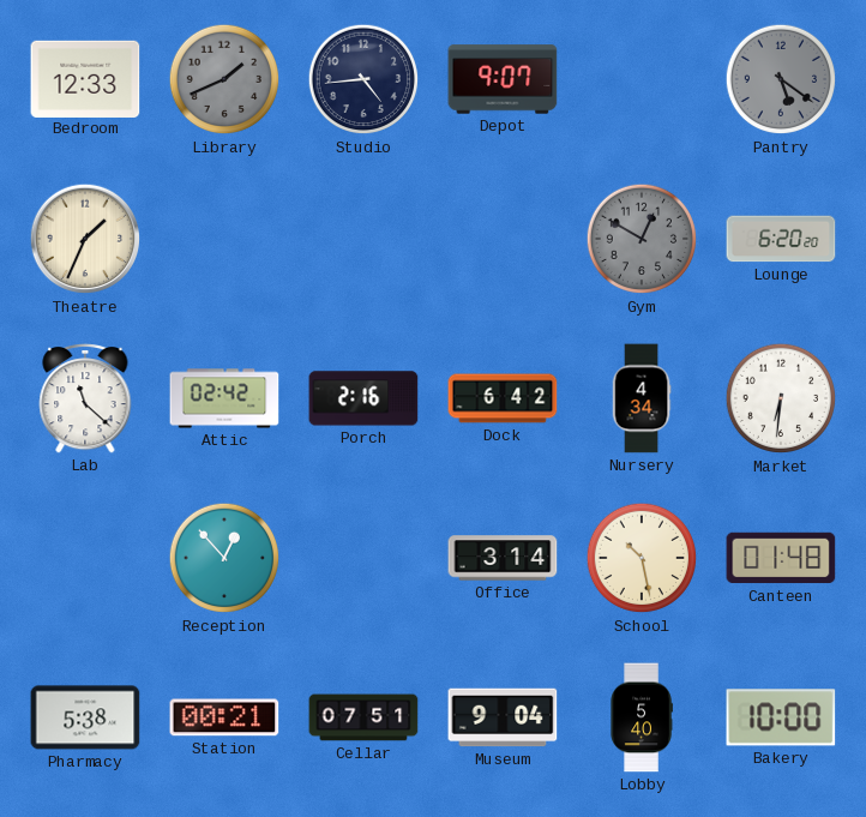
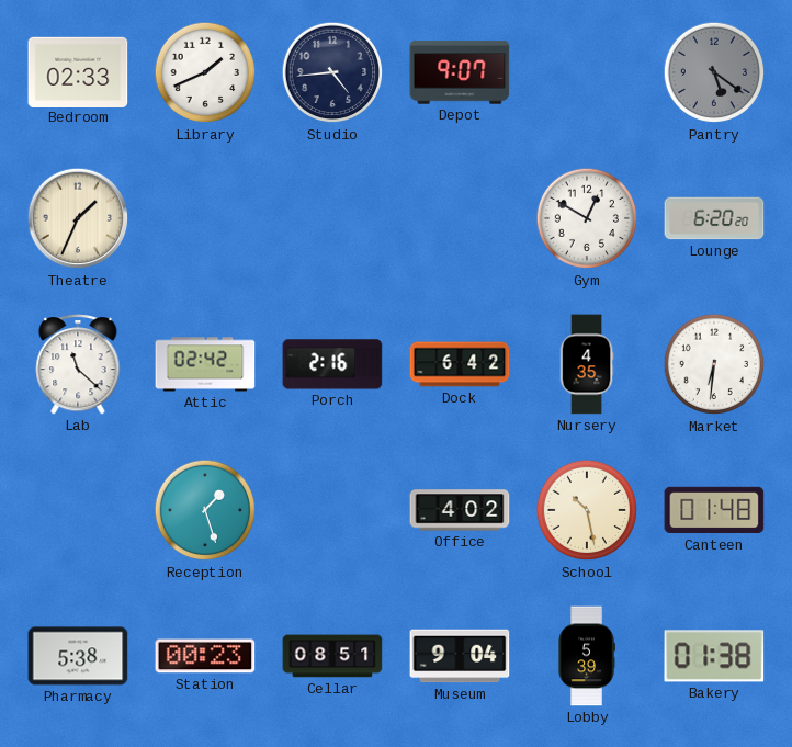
Bedroom: 12:33 -> 02:33 (78, 71)
Library dial: grey -> white (205, 72)
Gym dial: grey -> white (587, 218)
Nursery: 4:34 -> 4:35 (587, 364)
Reception: 12:53 -> 1:27 (205, 510)
Office: 3:14 -> 4:02 (460, 510)
Station: 00:21 -> 00:23 (205, 656)
Cellar: 07:51 -> 08:51 (332, 656)
Lobby: 5:40 -> 5:39 (587, 656)
Bakery: 10:00 -> 01:38 (714, 656)
